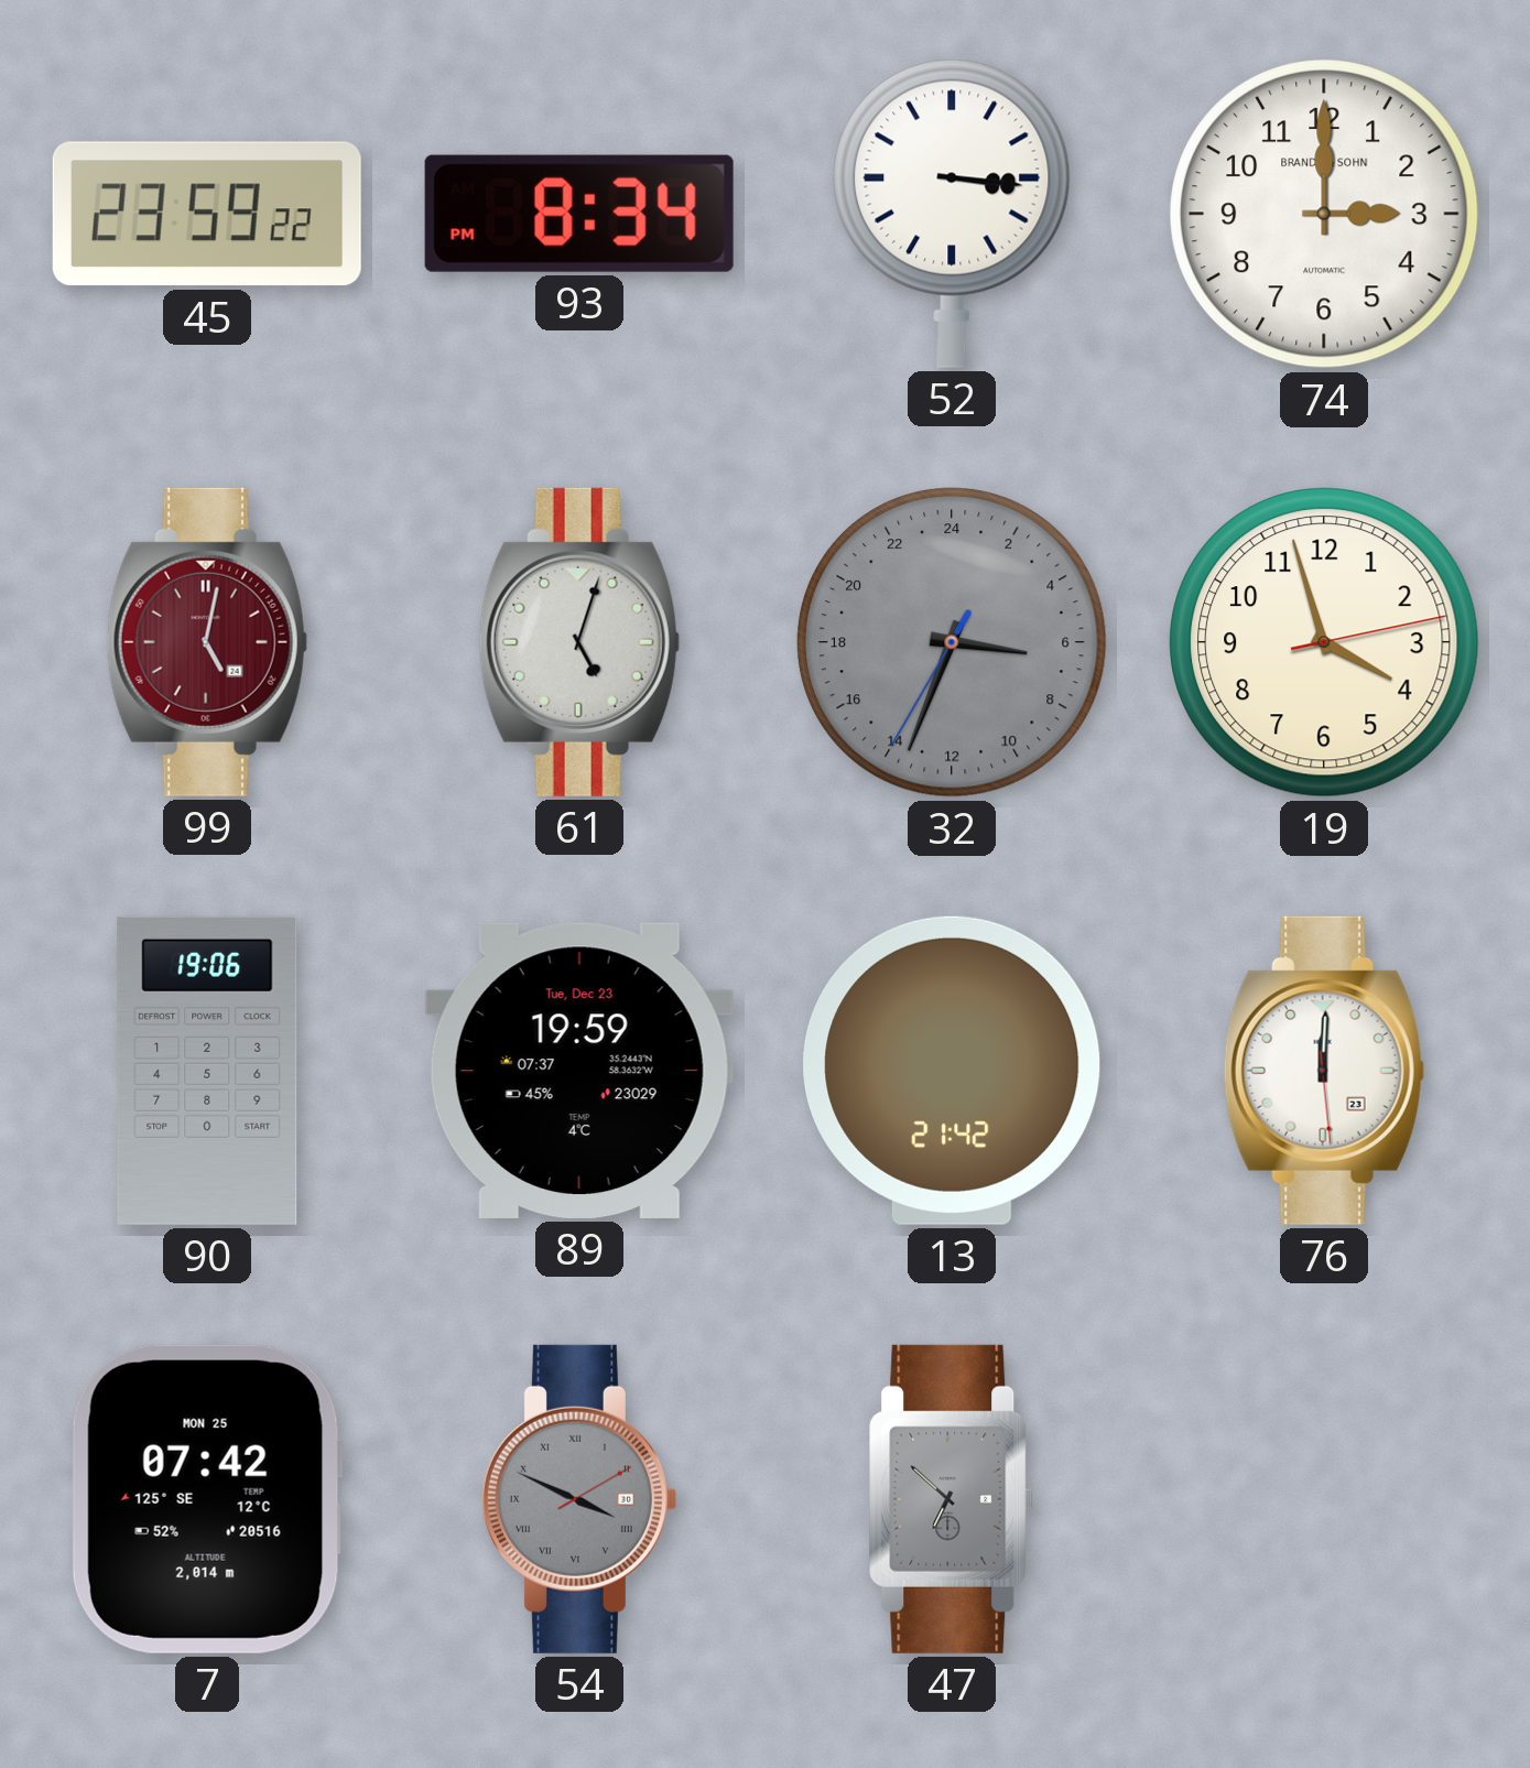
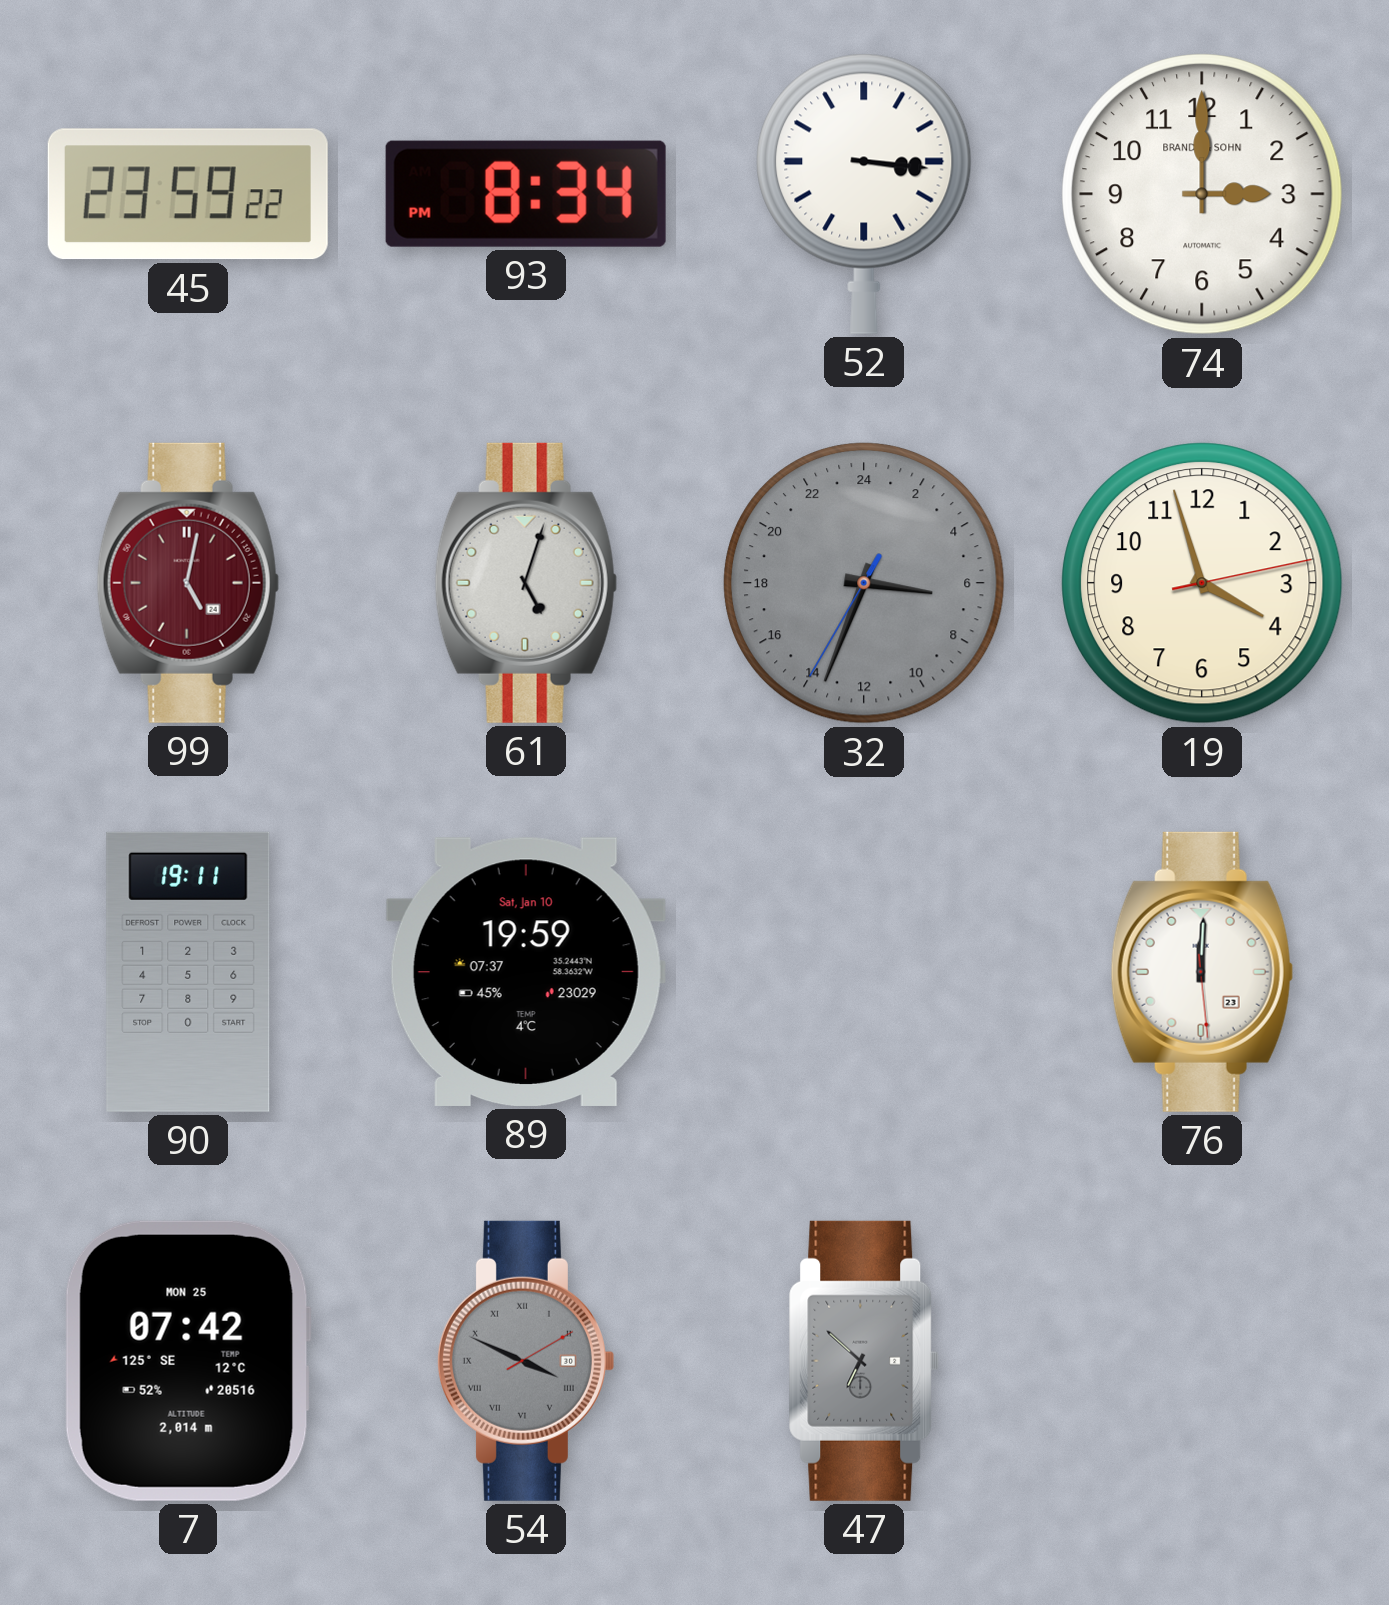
90: 19:06 -> 19:11 (188, 972)
89 date: Tue, Dec 23 -> Sat, Jan 10 (526, 972)
13: 21:42 -> none (952, 1071)
